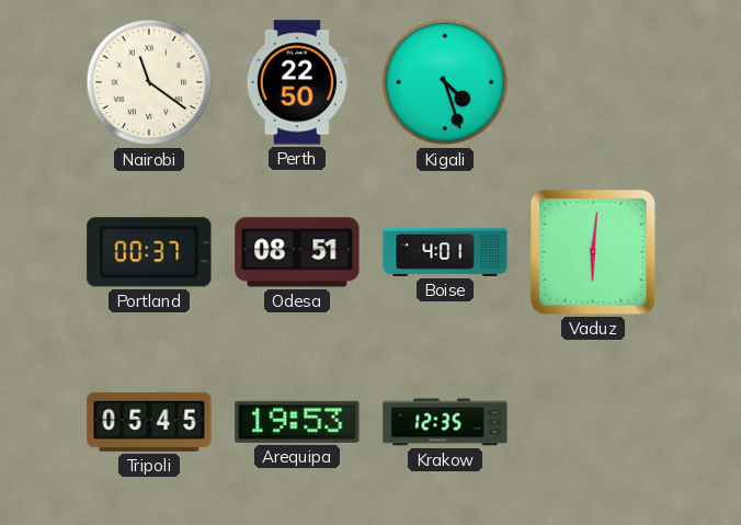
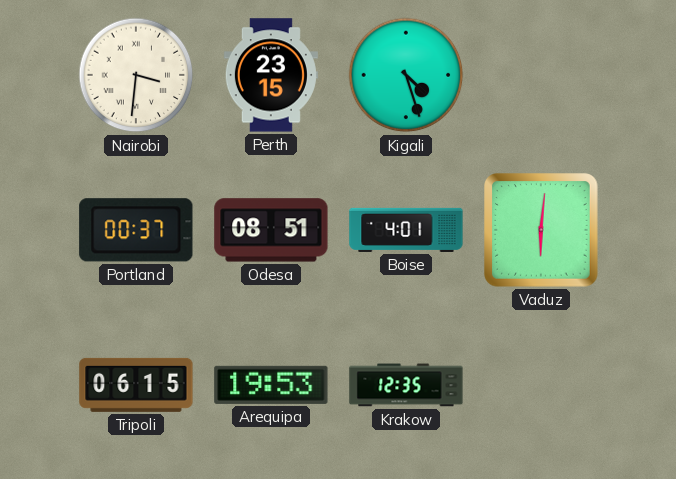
Nairobi: 11:21 -> 3:31 (136, 75)
Perth: 22:50 -> 23:15 (271, 75)
Tripoli: 05:45 -> 06:15 (136, 385)
